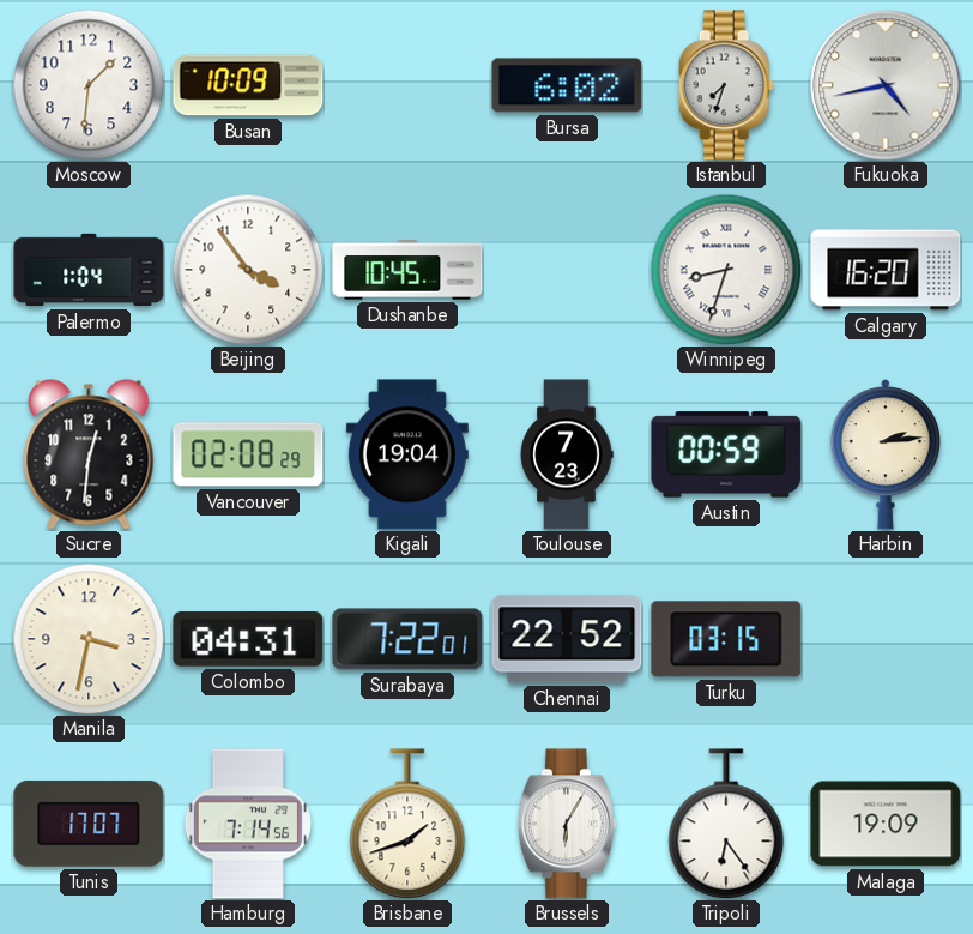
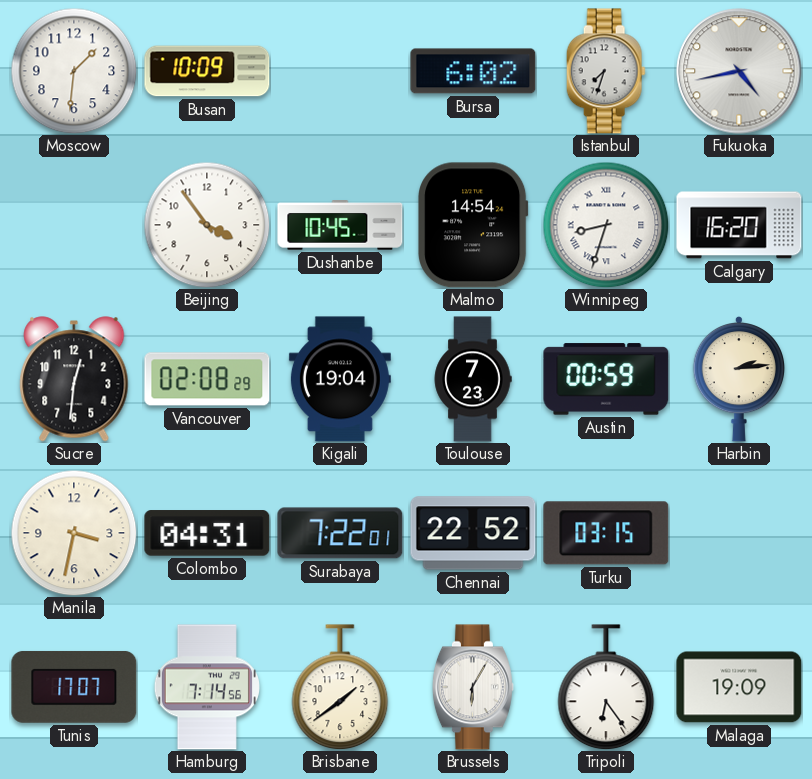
Palermo: 1:04 -> none (89, 270)
Malmo: none -> 14:54 (474, 225)
Brisbane: 1:42 -> 1:39 (340, 687)
